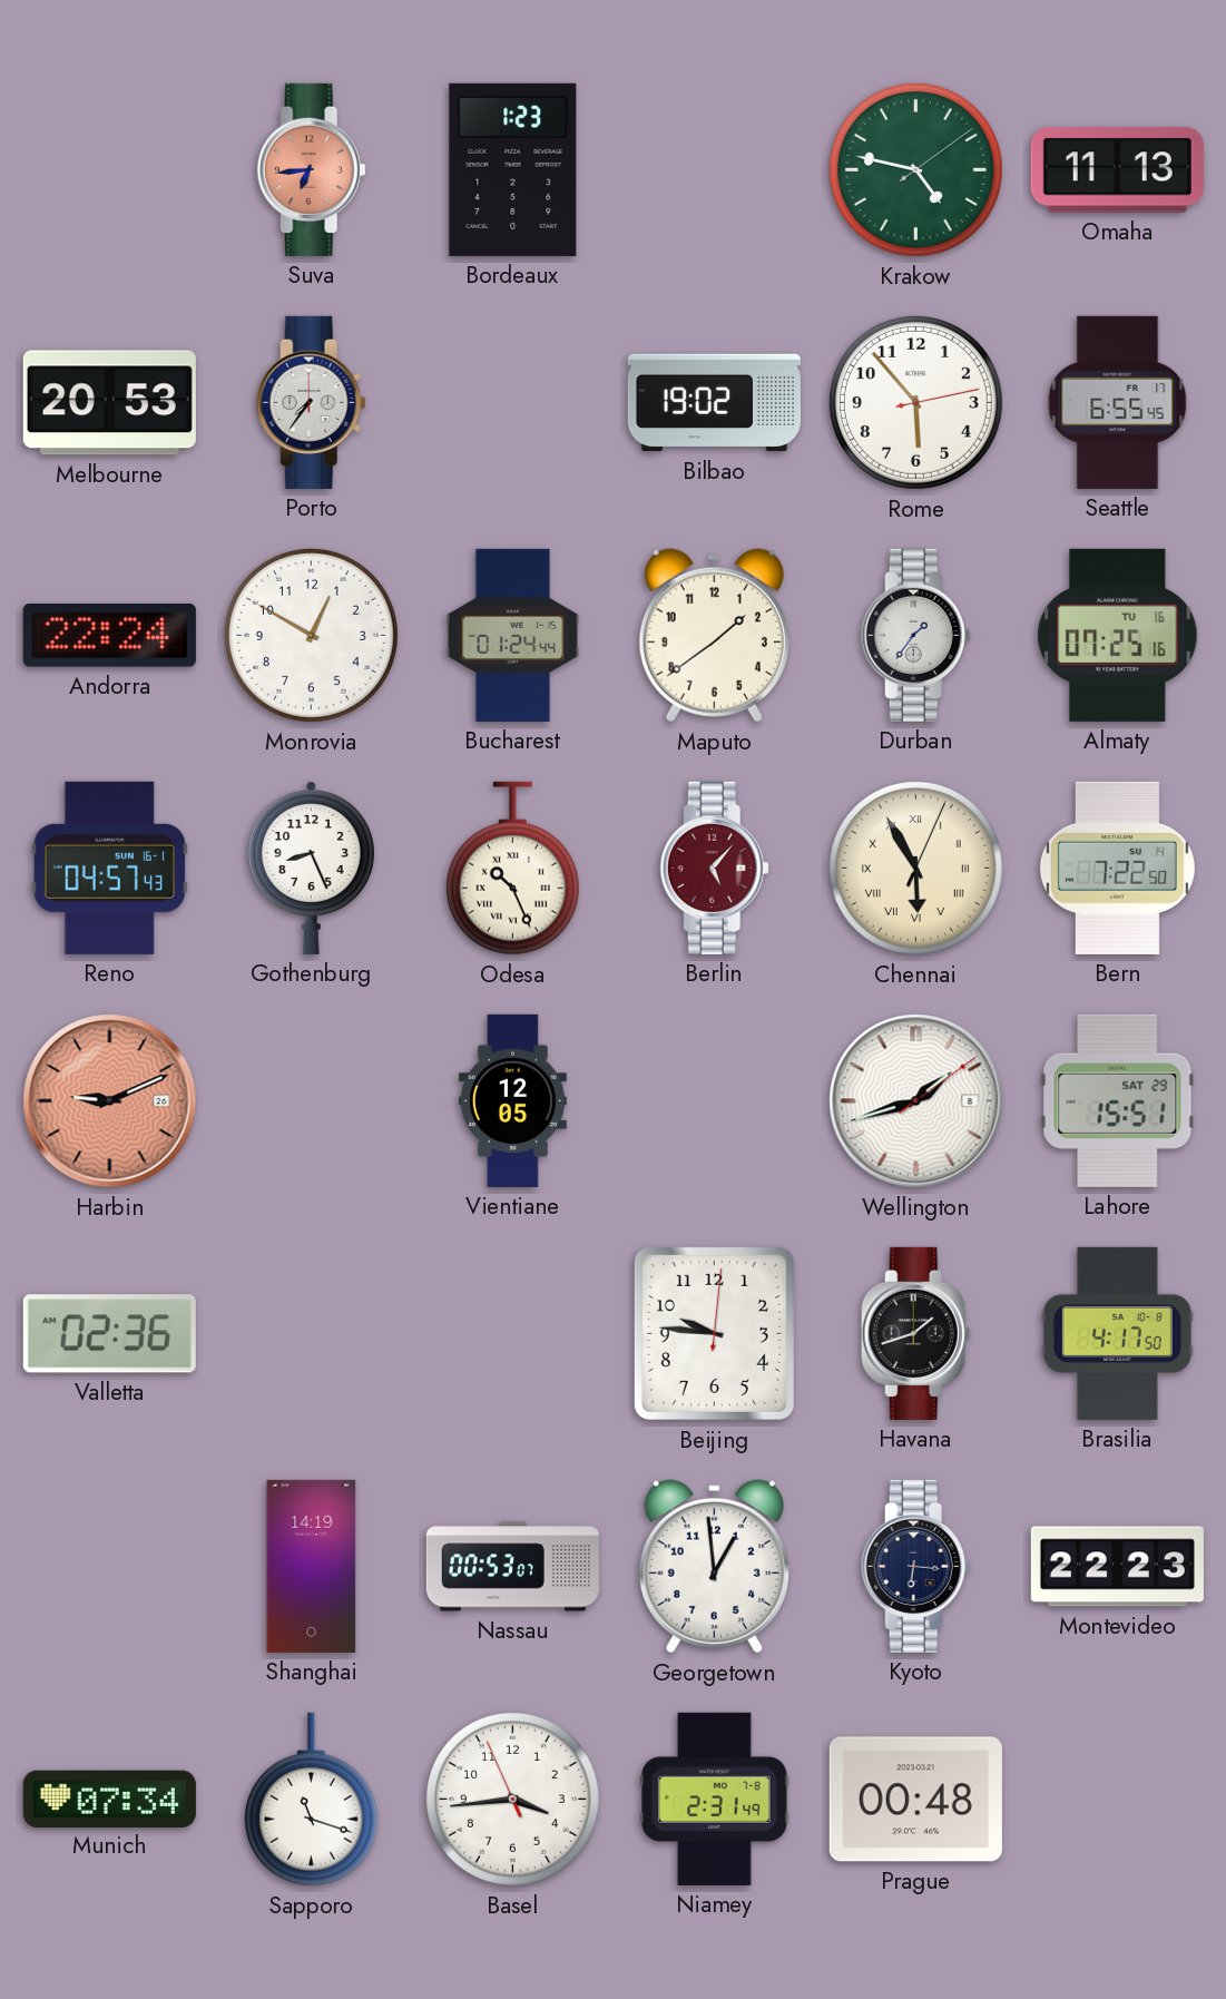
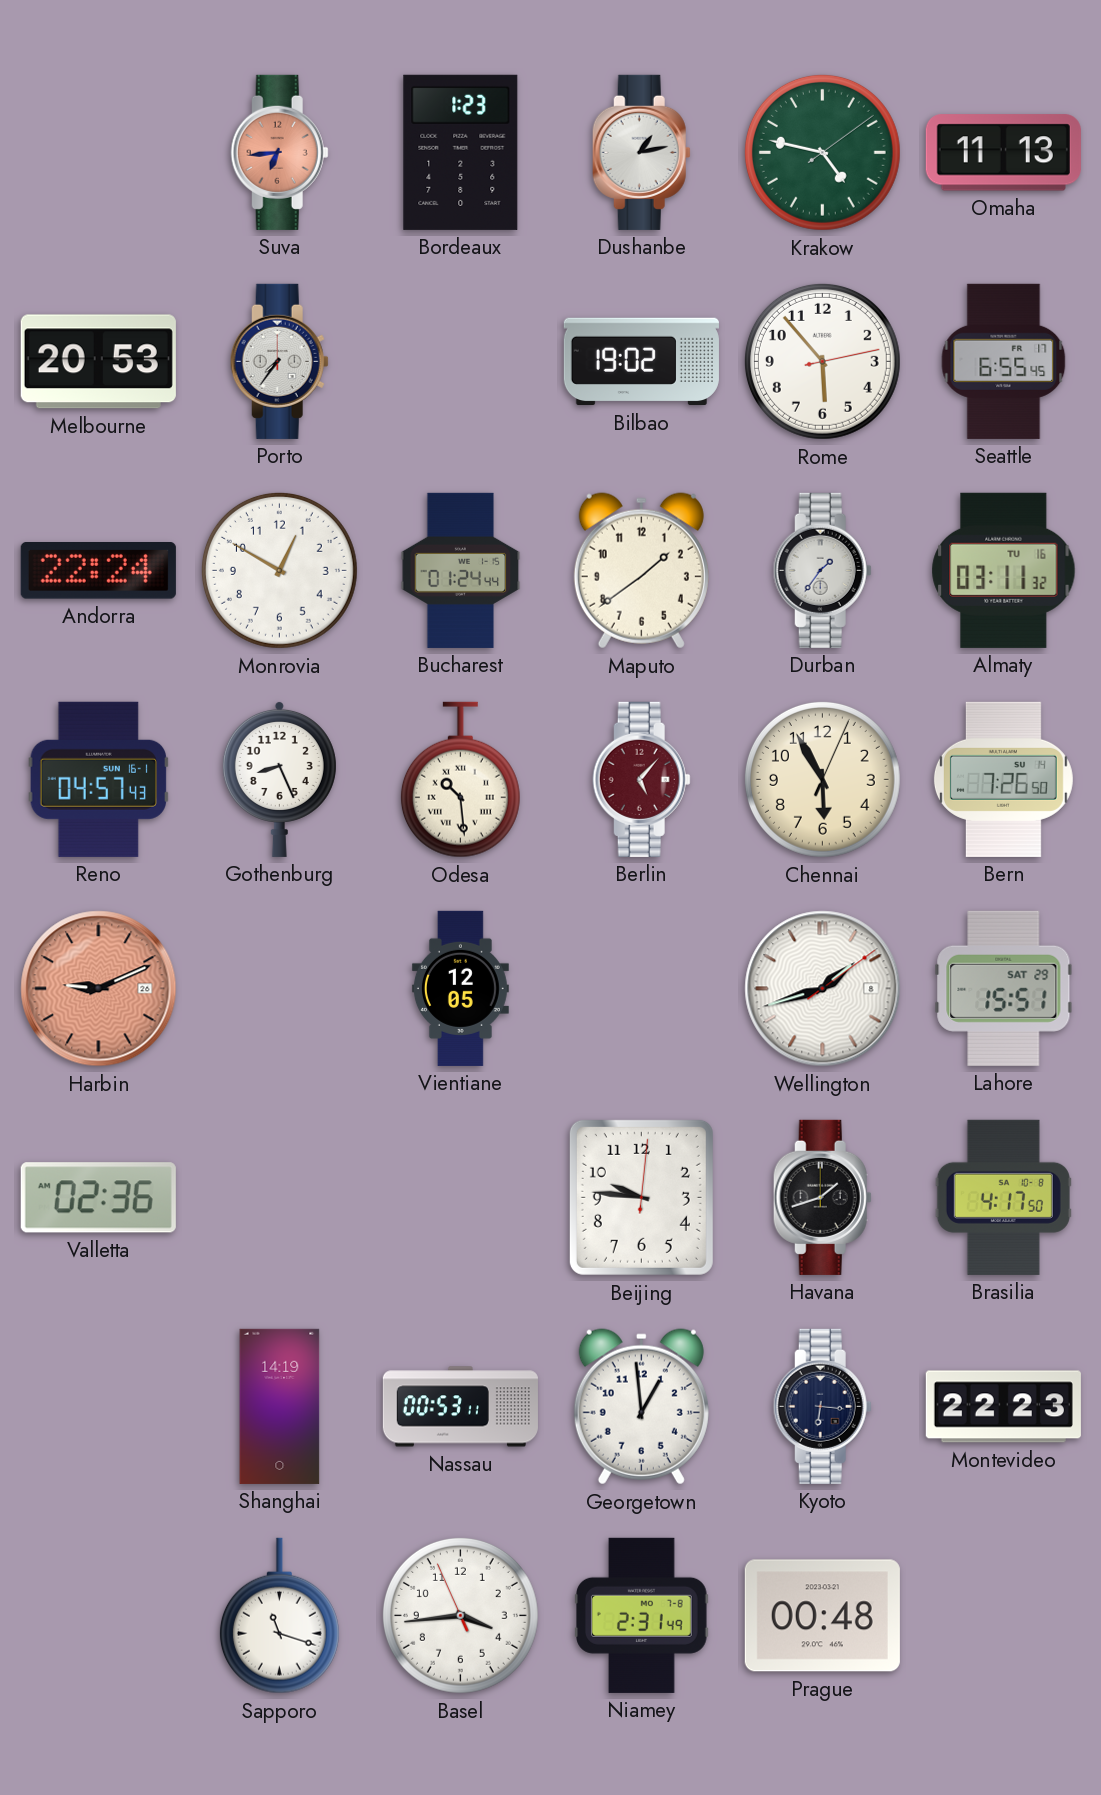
Dushanbe: none -> 1:13 (641, 152)
Almaty: 07:25 -> 03:11 (1004, 570)
Odesa: 10:26 -> 10:29 (460, 780)
Chennai numerals: Roman -> Arabic (822, 779)
Bern: 7:22 -> 7:26 (1003, 779)
Nassau: 00:53:07 -> 00:53:11 (460, 1407)
Munich: 07:34 -> none (109, 1799)
